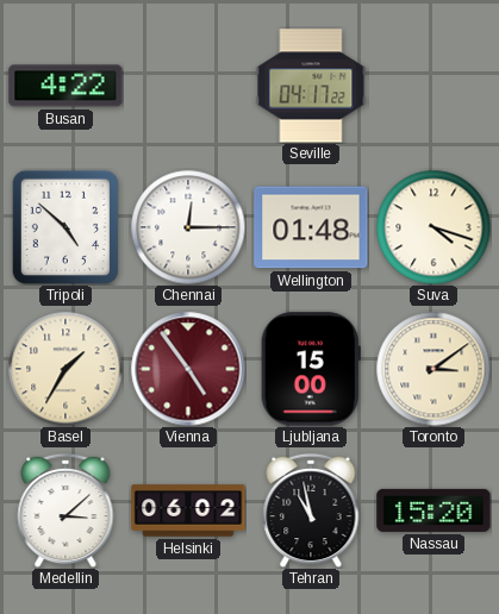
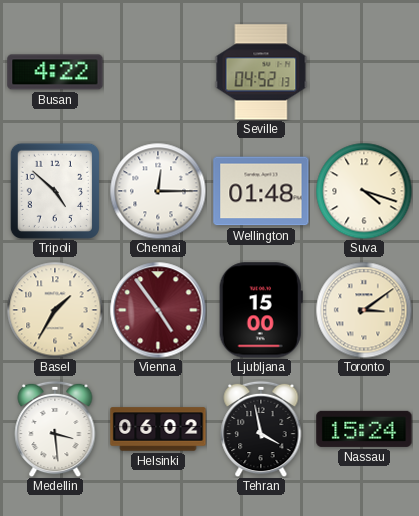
Seville: 04:17 -> 04:52 (261, 72)
Medellin: 3:08 -> 3:29 (55, 429)
Tehran: 10:58 -> 3:58 (261, 429)
Nassau: 15:20 -> 15:24 (364, 429)
